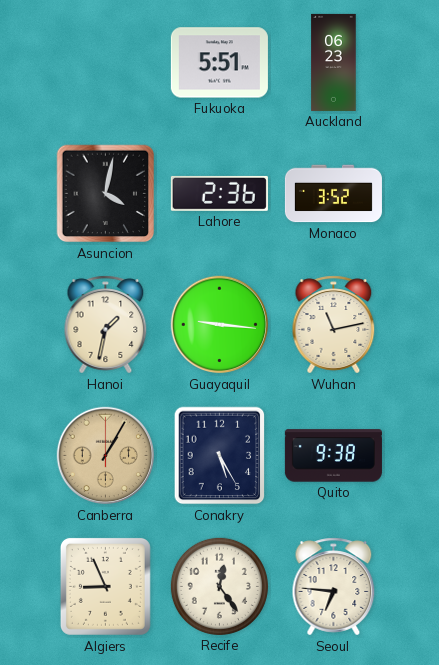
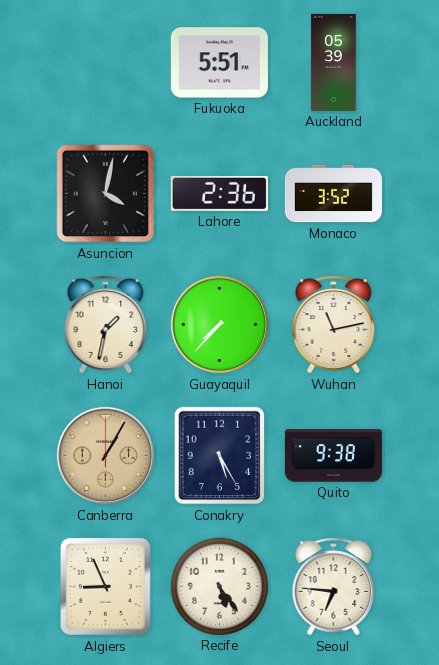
Auckland: 06:23 -> 05:39 (334, 62)
Guayaquil: 9:16 -> 7:37 (220, 325)
Recife: 12:24 -> 5:24 (219, 586)
